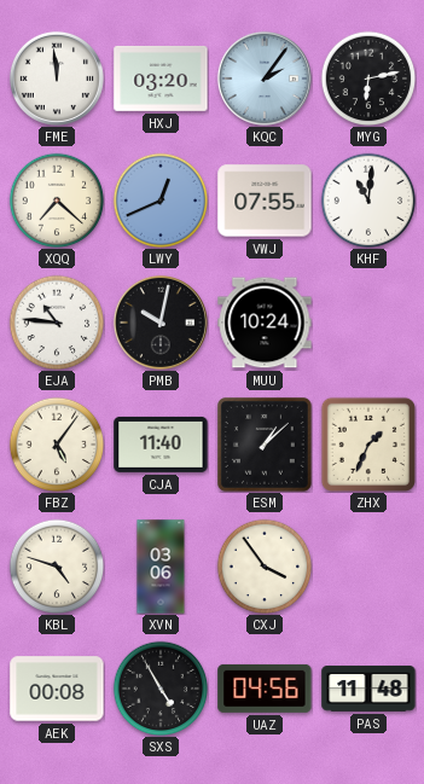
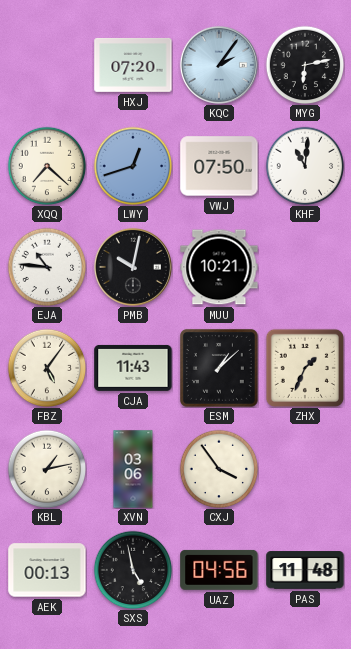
FME: 11:59 -> none (57, 79)
HXJ: 03:20 -> 07:20 (133, 65)
LWY: 12:41 -> 12:42 (133, 166)
VWJ: 07:55 -> 07:50 (219, 166)
MUU: 10:24 -> 10:21 (219, 267)
CJA: 11:40 -> 11:43 (133, 368)
KBL: 4:48 -> 1:13 (47, 469)
AEK: 00:08 -> 00:13 (47, 570)
SXS: 4:55 -> 4:58 (133, 570)
